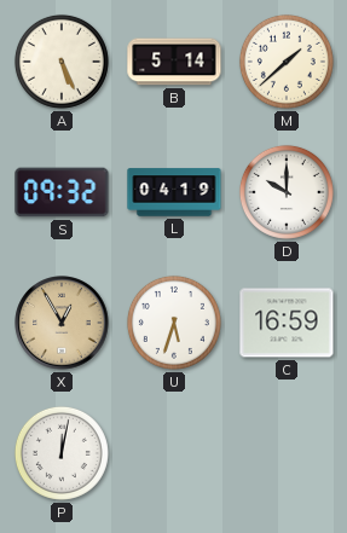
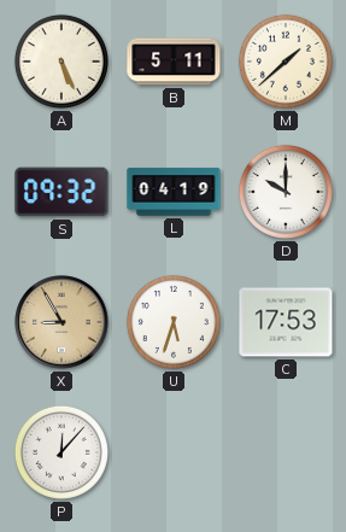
B: 5:14 -> 5:11 (174, 62)
X: 12:55 -> 8:55 (61, 322)
C: 16:59 -> 17:53 (286, 322)
P: 12:02 -> 12:07 (61, 452)
